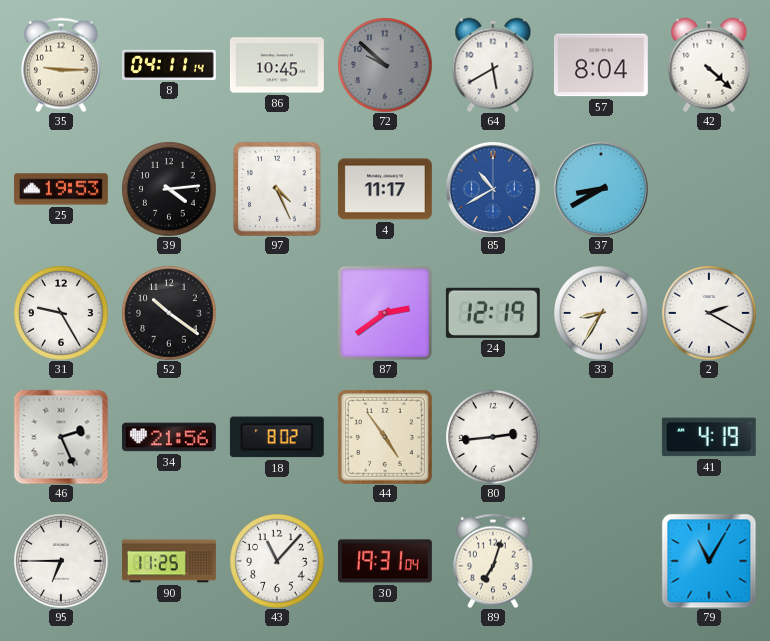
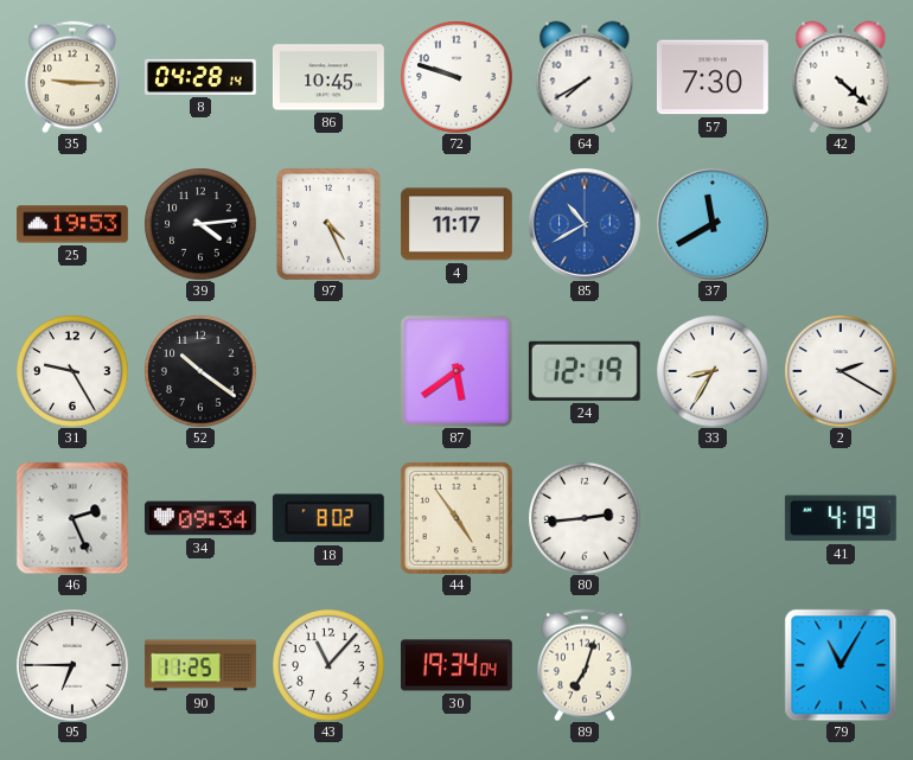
8: 04:11 -> 04:28 (200, 77)
72: 9:52 -> 9:48 (456, 77)
72 dial: grey -> white (456, 77)
64: 5:40 -> 7:40 (585, 77)
57: 8:04 -> 7:30 (713, 77)
37: 8:40 -> 11:40 (713, 224)
87: 2:39 -> 5:39 (456, 371)
34: 21:56 -> 09:34 (200, 518)
30: 19:31 -> 19:34 (456, 665)
